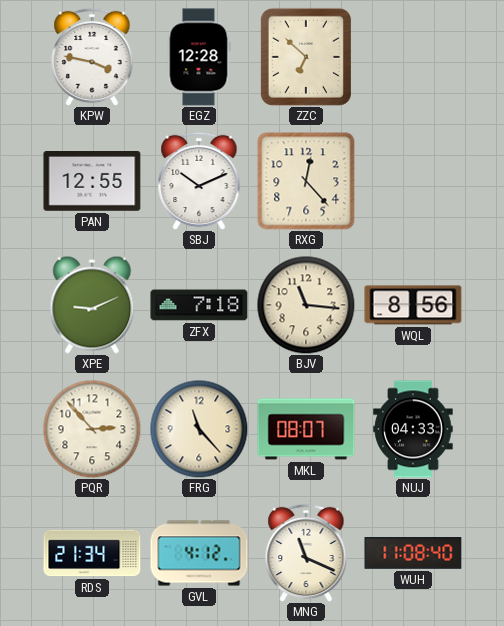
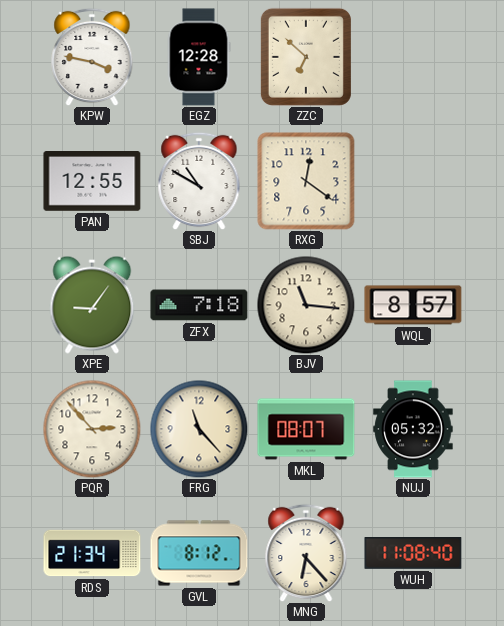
SBJ: 10:11 -> 10:50 (199, 181)
RXG: 12:23 -> 12:21 (306, 181)
XPE: 9:11 -> 9:06 (92, 305)
WQL: 8:56 -> 8:57 (413, 305)
NUJ: 04:33 -> 05:32 (413, 429)
GVL: 4:12 -> 8:12 (199, 553)
MNG: 11:19 -> 6:23 (306, 553)
